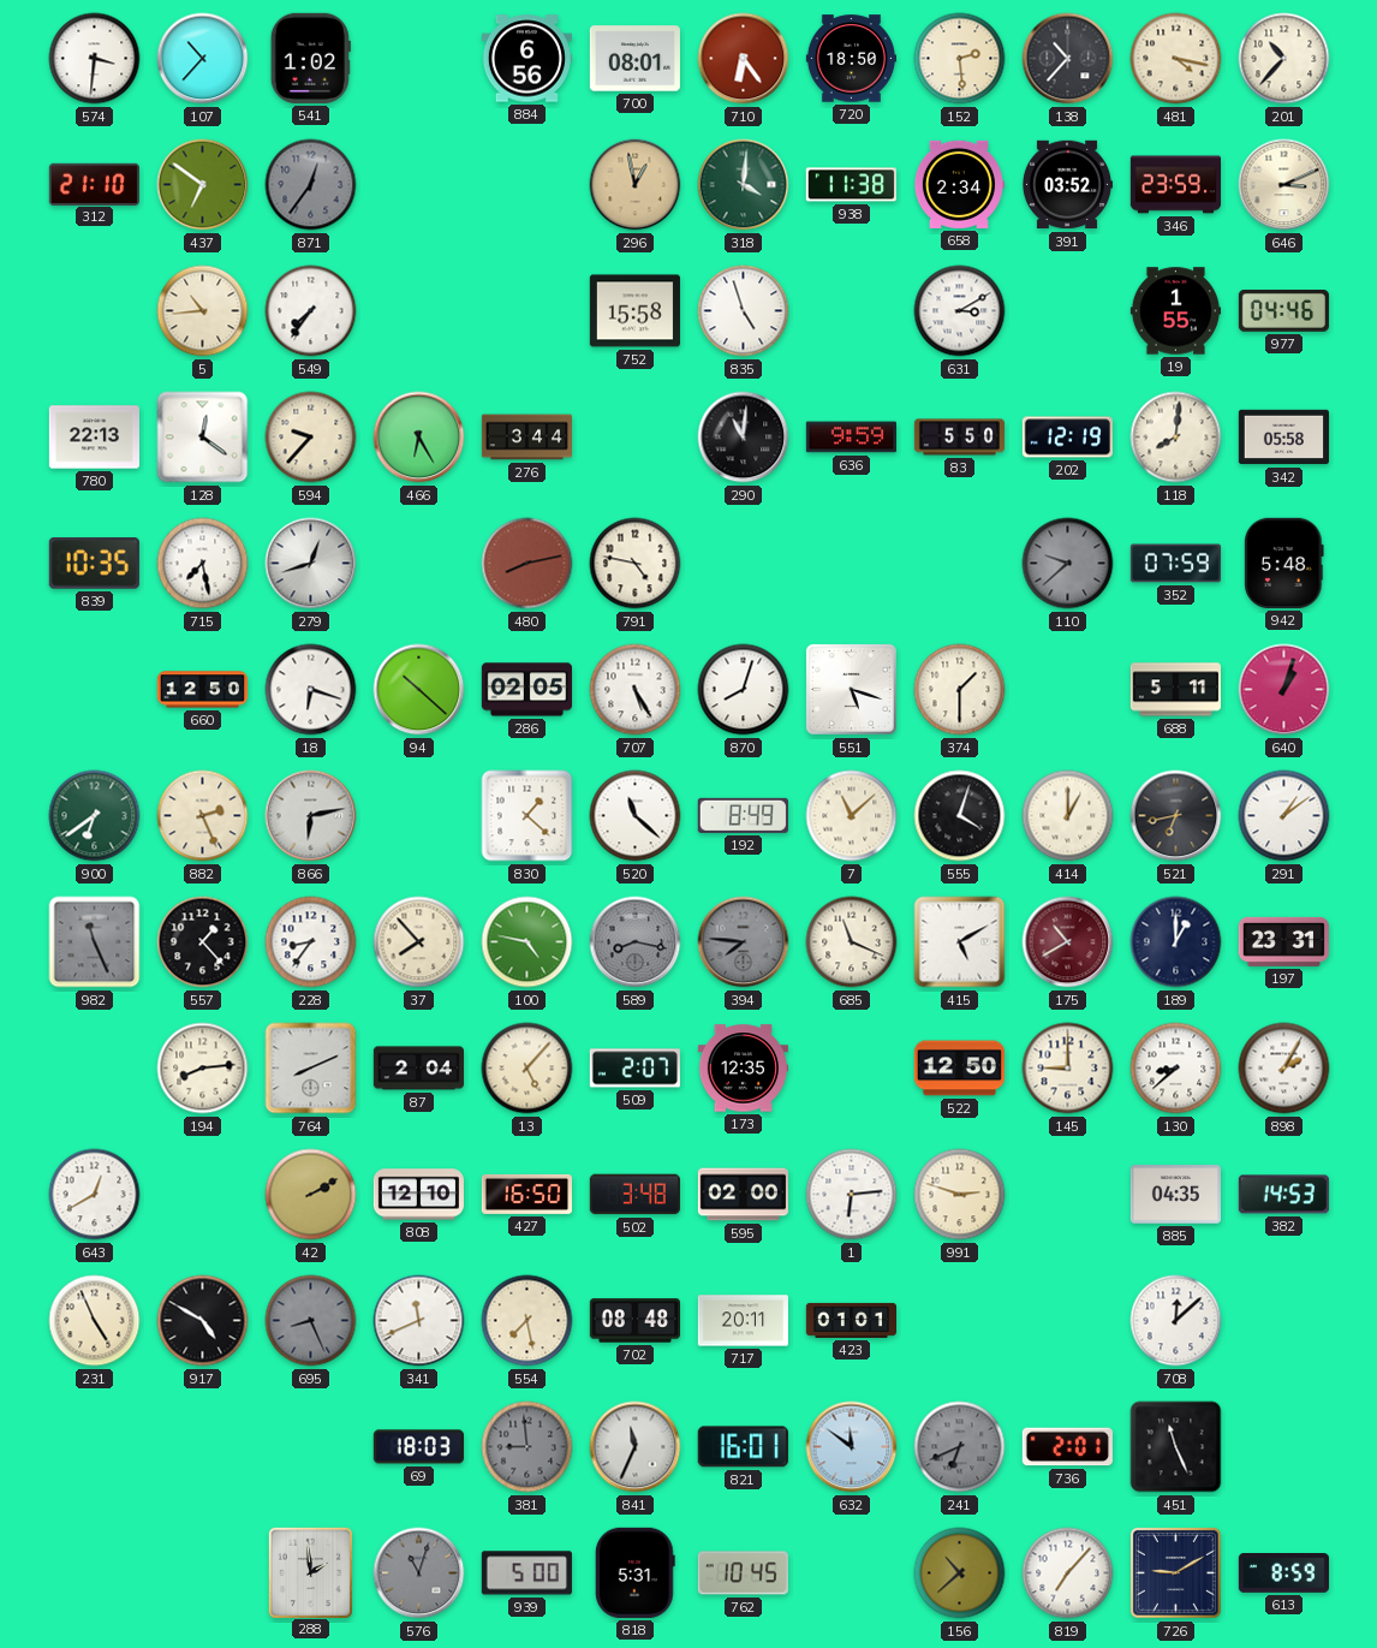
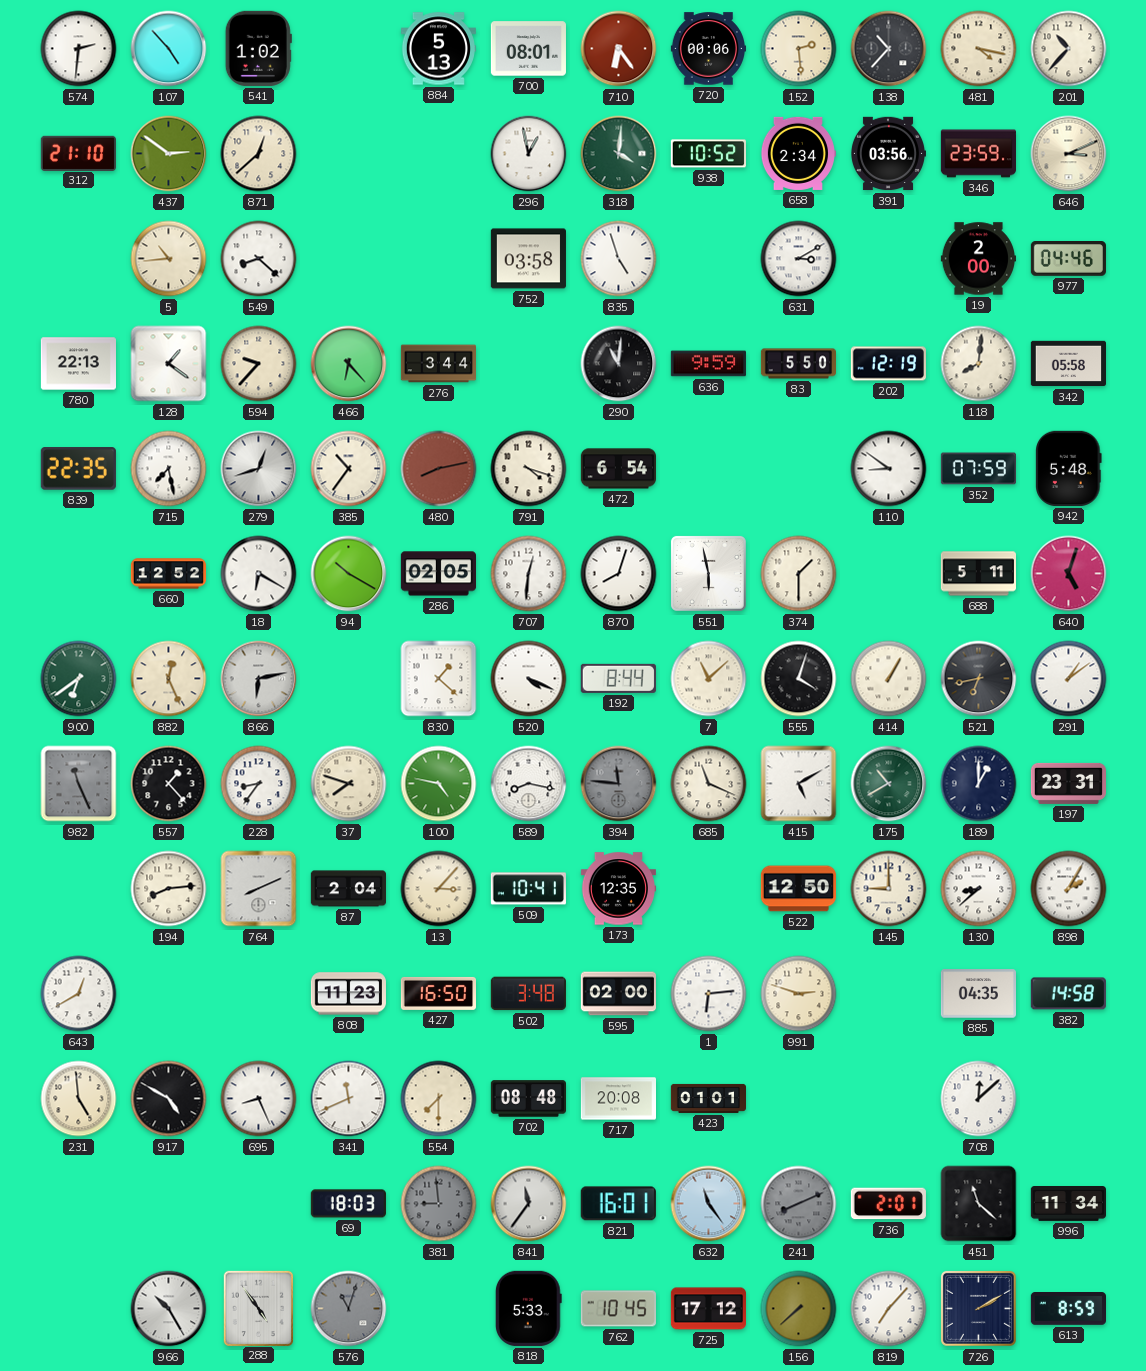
574: 3:31 -> 2:31 (79, 49)
107: 10:37 -> 4:53 (169, 49)
884: 6:56 -> 5:13 (438, 49)
720: 18:50 -> 00:06 (708, 49)
437: 6:51 -> 2:51 (169, 154)
871: 12:36 -> 12:38 (259, 154)
871 dial: grey -> cream (259, 154)
296 dial: champagne -> white (529, 154)
938: 11:38 -> 10:52 (708, 154)
391: 03:52 -> 03:56 (887, 154)
549: 7:36 -> 8:22 (259, 259)
752: 15:58 -> 03:58 (528, 259)
19: 1:55 -> 2:00 (978, 259)
128: 12:21 -> 1:21 (169, 364)
466: 6:25 -> 6:23 (349, 364)
839: 10:35 -> 22:35 (78, 469)
385: none -> 10:36 (349, 469)
791: 4:47 -> 4:18 (529, 469)
472: none -> 6:54 (618, 469)
110: 9:38 -> 8:51 (889, 469)
110 dial: grey -> white (889, 469)
660: 12:50 -> 12:52 (168, 574)
18: 6:18 -> 6:20 (259, 574)
94: 10:22 -> 10:20 (349, 574)
707: 5:25 -> 12:31 (529, 574)
551: 5:18 -> 5:58 (708, 573)
640: 1:03 -> 5:03 (1069, 574)
882: 2:26 -> 12:26 (169, 679)
520: 11:22 -> 4:19 (529, 679)
192: 8:49 -> 8:44 (618, 678)
414: 1:00 -> 1:05 (889, 679)
37: 7:53 -> 7:48 (349, 784)
589 dial: grey -> white (529, 784)
394: 7:46 -> 11:46 (619, 784)
175 dial: burgundy -> green (889, 784)
13: 5:07 -> 3:07 (439, 889)
509: 2:07 -> 10:41 (528, 889)
42: 2:10 -> none (311, 1195)
808: 12:10 -> 11:23 (348, 994)
382: 14:53 -> 14:58 (1068, 994)
231: 4:56 -> 4:59 (79, 1099)
695 dial: grey -> white (259, 1099)
554: 7:28 -> 7:30 (439, 1099)
717: 20:11 -> 20:08 (618, 1099)
841: 11:34 -> 11:36 (529, 1204)
632: 11:51 -> 11:24 (709, 1204)
241: 6:41 -> 8:11 (799, 1204)
451: 11:26 -> 11:22 (979, 1204)
996: none -> 11:34 (1068, 1204)
966: none -> 10:25 (169, 1309)
288: 1:59 -> 4:54 (258, 1308)
939: 5:00 -> none (526, 1573)
818: 5:31 -> 5:33 (528, 1308)
725: none -> 17:12 (708, 1309)
156: 10:38 -> 7:38 (799, 1309)
726: 9:10 -> 2:10 (978, 1308)
